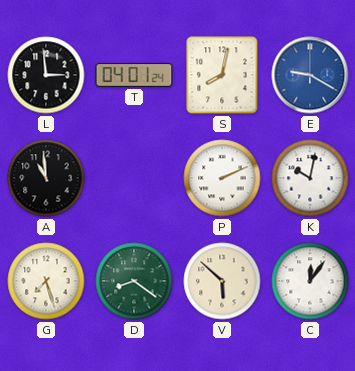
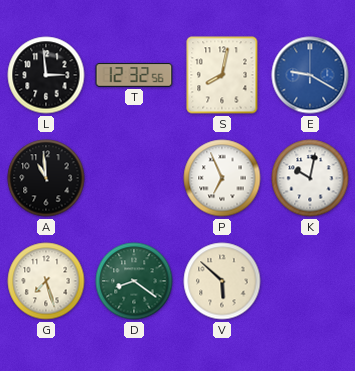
T: 04:01 -> 12:32 (134, 75)
P: 2:11 -> 6:56 (222, 178)
C: 12:06 -> none (310, 281)
